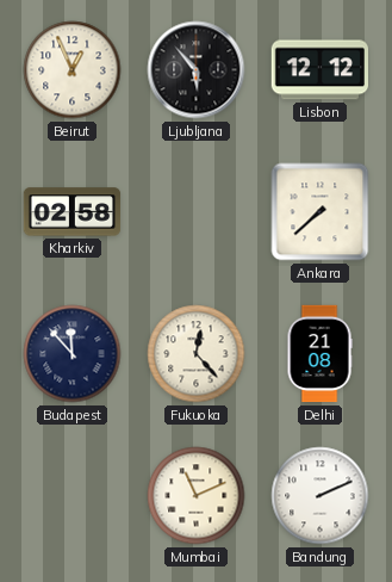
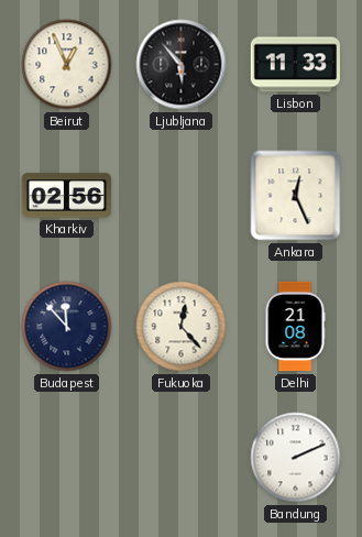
Lisbon: 12:12 -> 11:33 (295, 65)
Kharkiv: 02:58 -> 02:56 (67, 196)
Ankara: 7:38 -> 12:26 (296, 196)
Mumbai: 11:11 -> none (197, 496)
